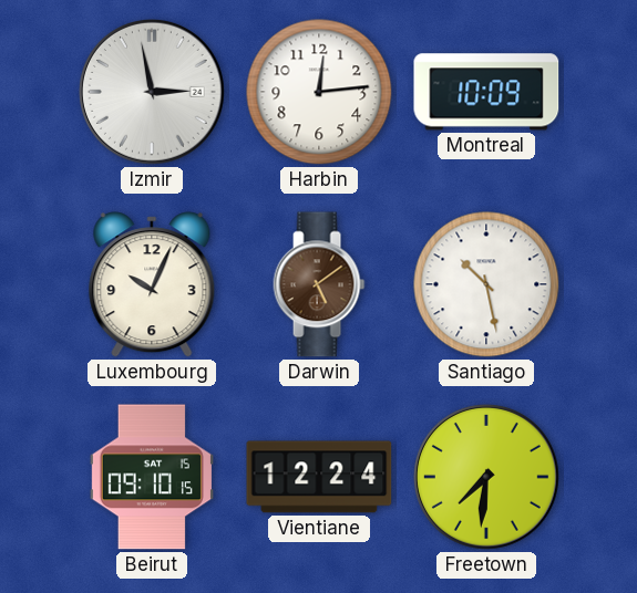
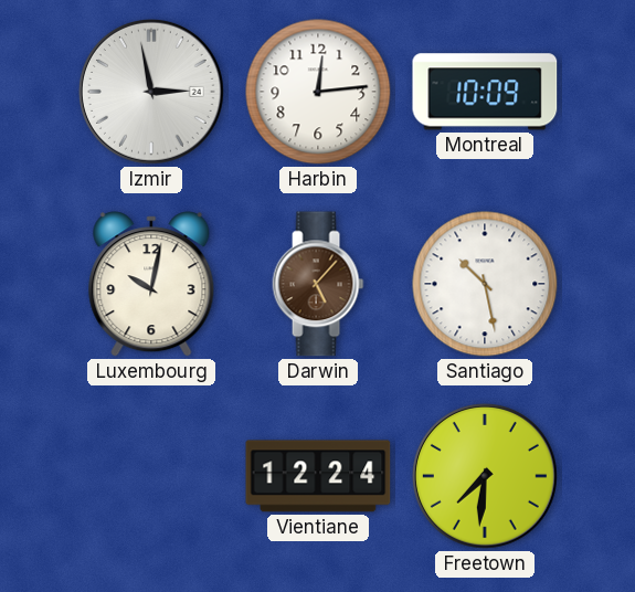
Luxembourg: 10:04 -> 10:02 (151, 284)
Darwin: 5:09 -> 5:07 (318, 284)
Beirut: 09:10 -> none (152, 477)
